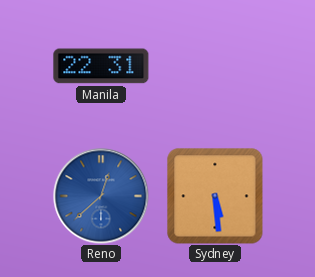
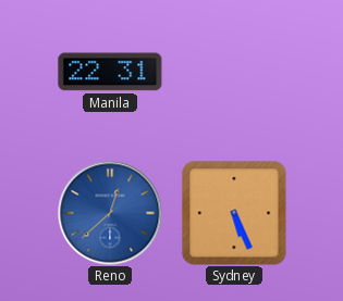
Sydney: 5:29 -> 5:26 (234, 213)
